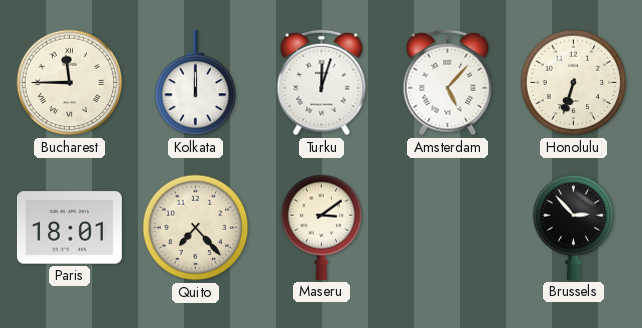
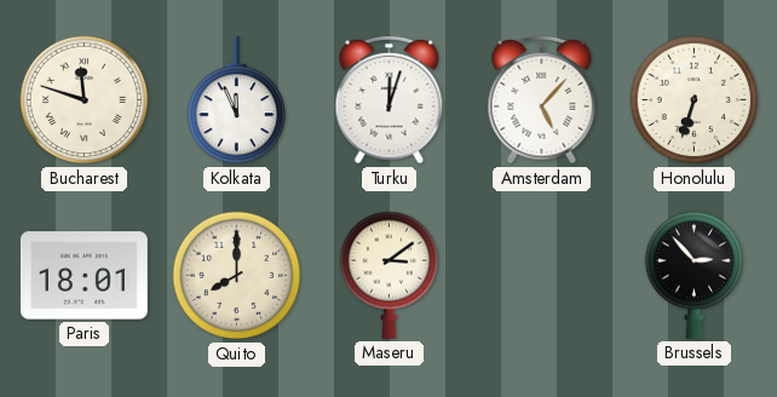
Bucharest: 11:45 -> 11:48 (85, 100)
Kolkata: 12:00 -> 11:56 (237, 100)
Quito: 7:23 -> 8:00 (237, 276)
